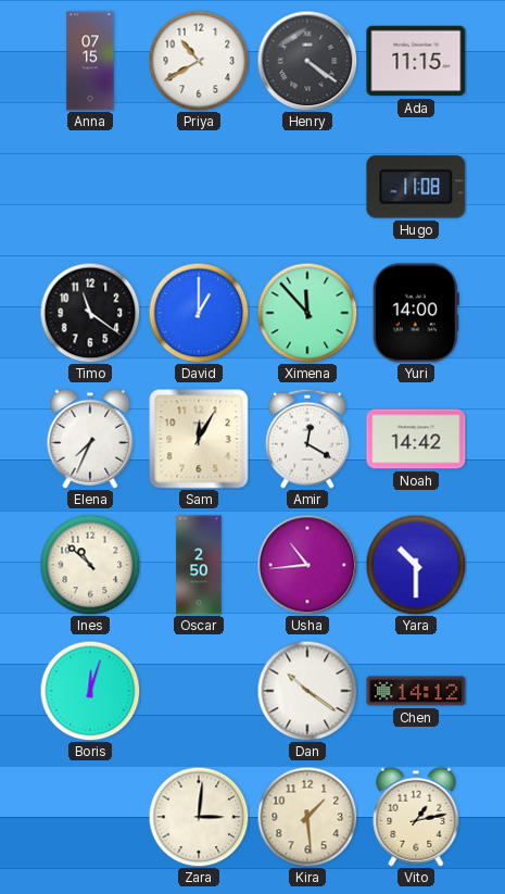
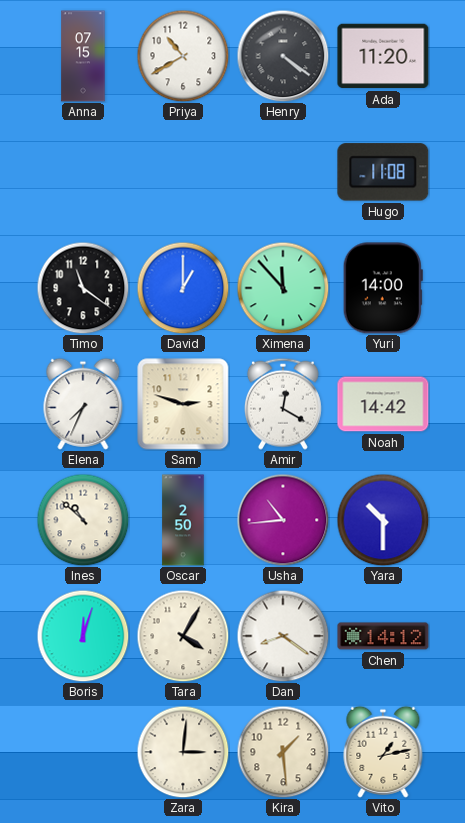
Ada: 11:15 -> 11:20 (383, 56)
Sam: 12:05 -> 2:48 (183, 404)
Tara: none -> 4:05 (183, 636)
Dan: 10:21 -> 8:21 (283, 636)
